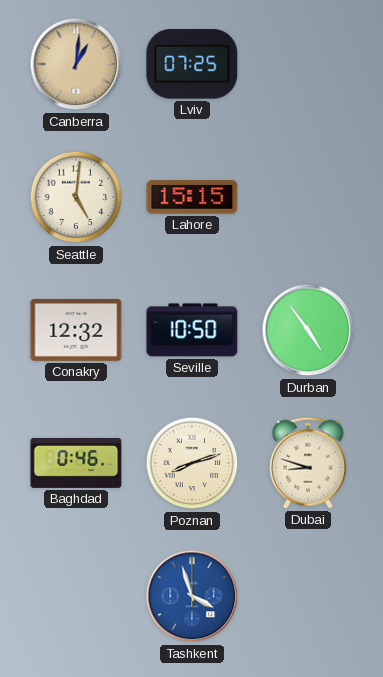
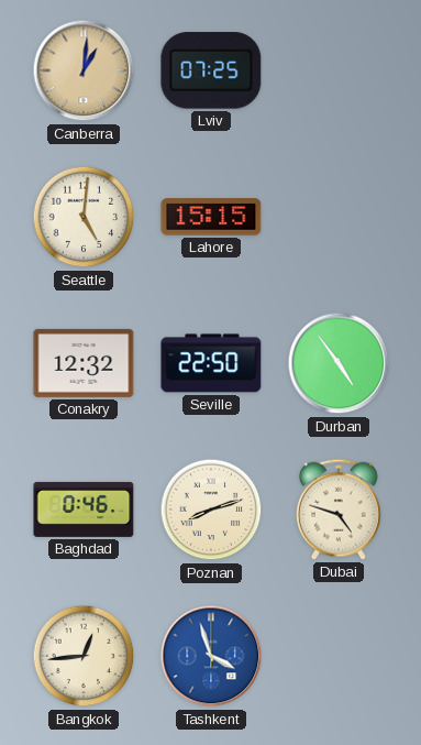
Seville: 10:50 -> 22:50 (211, 363)
Dubai: 8:48 -> 4:48 (340, 510)
Bangkok: none -> 12:44 (84, 656)
